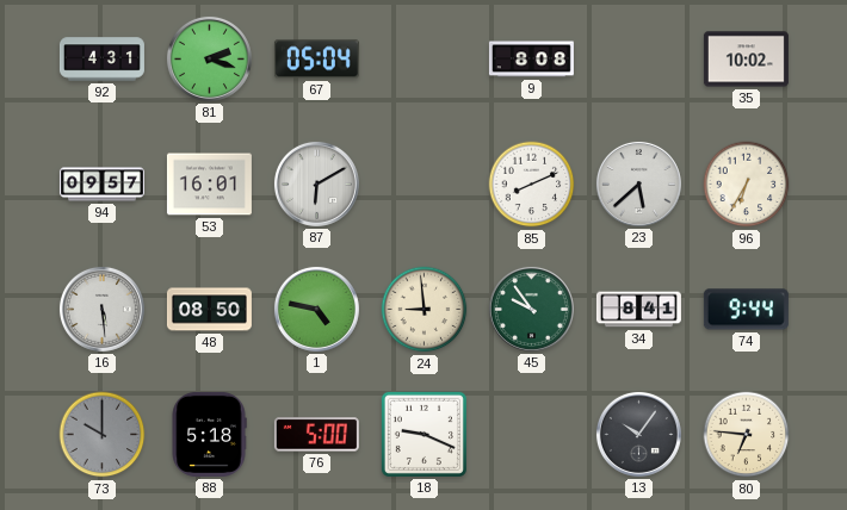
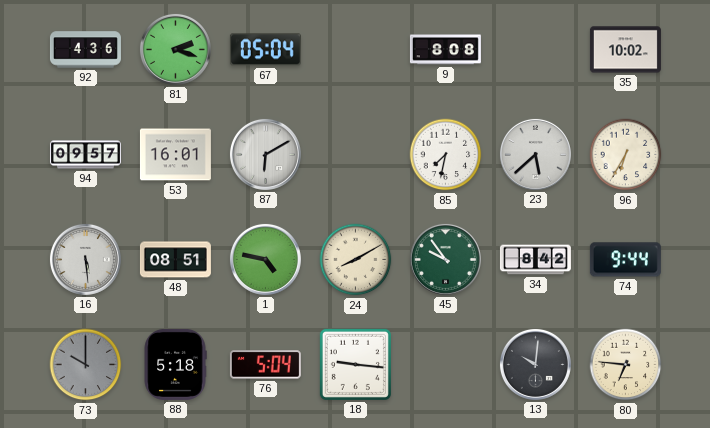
92: 4:31 -> 4:36 (85, 50)
85: 8:11 -> 7:32 (446, 155)
48: 08:50 -> 08:51 (175, 260)
24: 8:59 -> 8:10 (356, 260)
34: 8:41 -> 8:42 (535, 260)
76: 5:00 -> 5:04 (265, 365)
18: 9:19 -> 9:16 (355, 364)
13: 10:06 -> 10:01 (535, 364)
